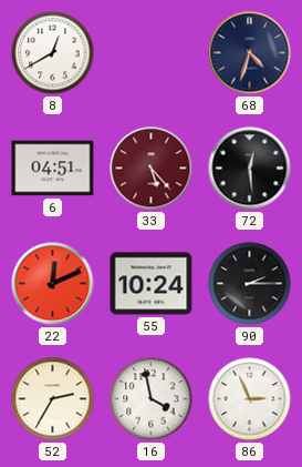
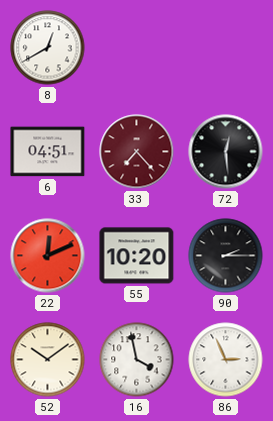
68: 4:33 -> none (250, 53)
33: 5:23 -> 7:23 (137, 152)
55: 10:24 -> 10:20 (137, 256)
52: 2:35 -> 10:09 (48, 360)
